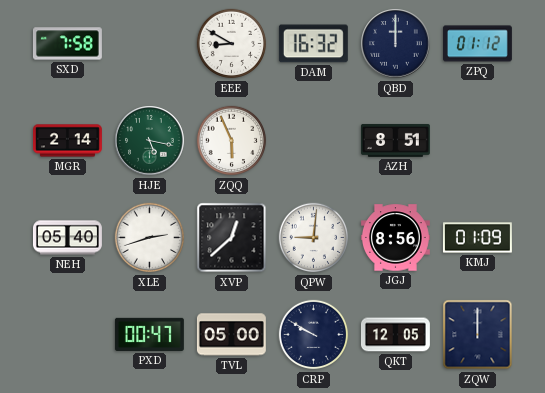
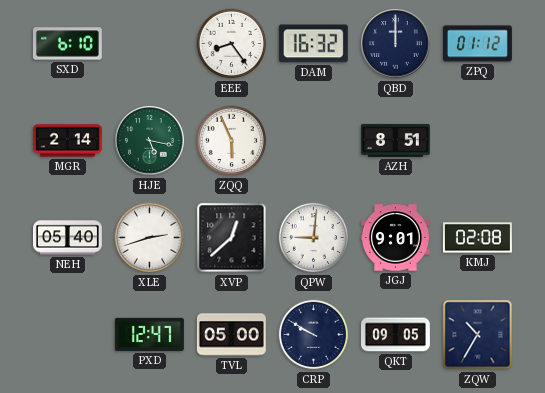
SXD: 7:58 -> 6:10 (67, 44)
EEE: 8:50 -> 8:24 (232, 44)
JGJ: 8:56 -> 9:01 (395, 238)
KMJ: 01:09 -> 02:08 (477, 238)
PXD: 00:47 -> 12:47 (149, 334)
QKT: 12:05 -> 09:05 (395, 335)
ZQW: 12:00 -> 10:35 (478, 335)
